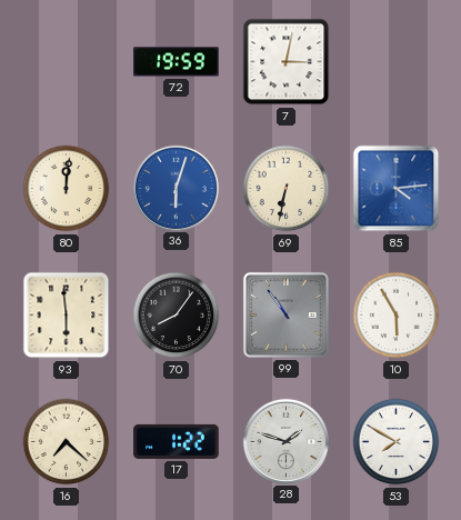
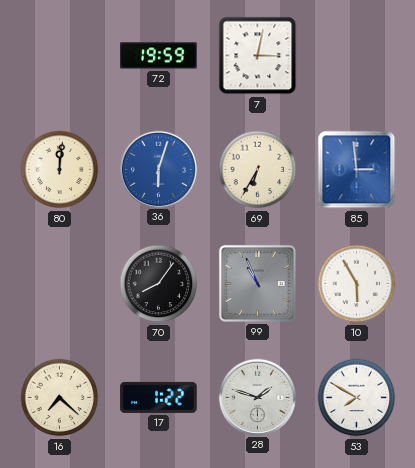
69: 6:32 -> 6:35 (258, 170)
85: 4:14 -> 2:59 (357, 170)
93: 5:59 -> none (67, 316)
99: 10:54 -> 10:56 (257, 283)
